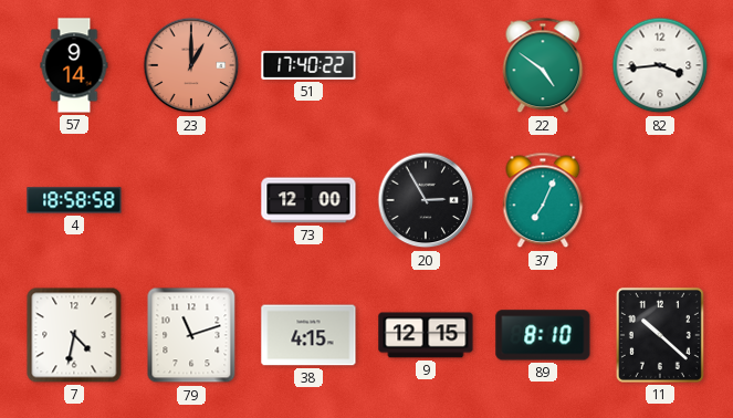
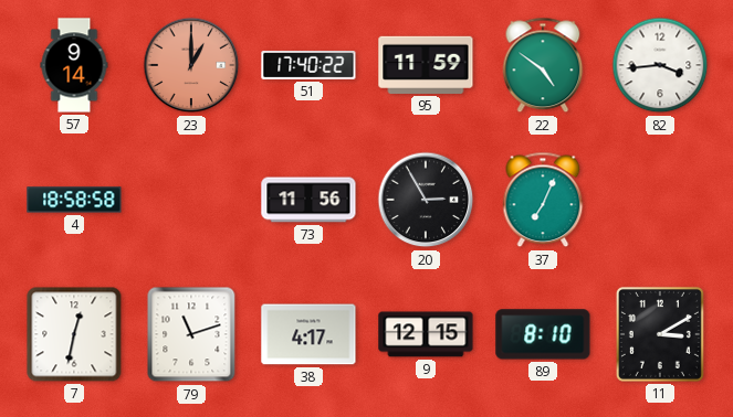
95: none -> 11:59 (426, 65)
73: 12:00 -> 11:56 (308, 200)
7: 4:32 -> 12:32 (74, 334)
38: 4:15 -> 4:17 (308, 334)
11: 10:22 -> 3:10 (660, 334)
